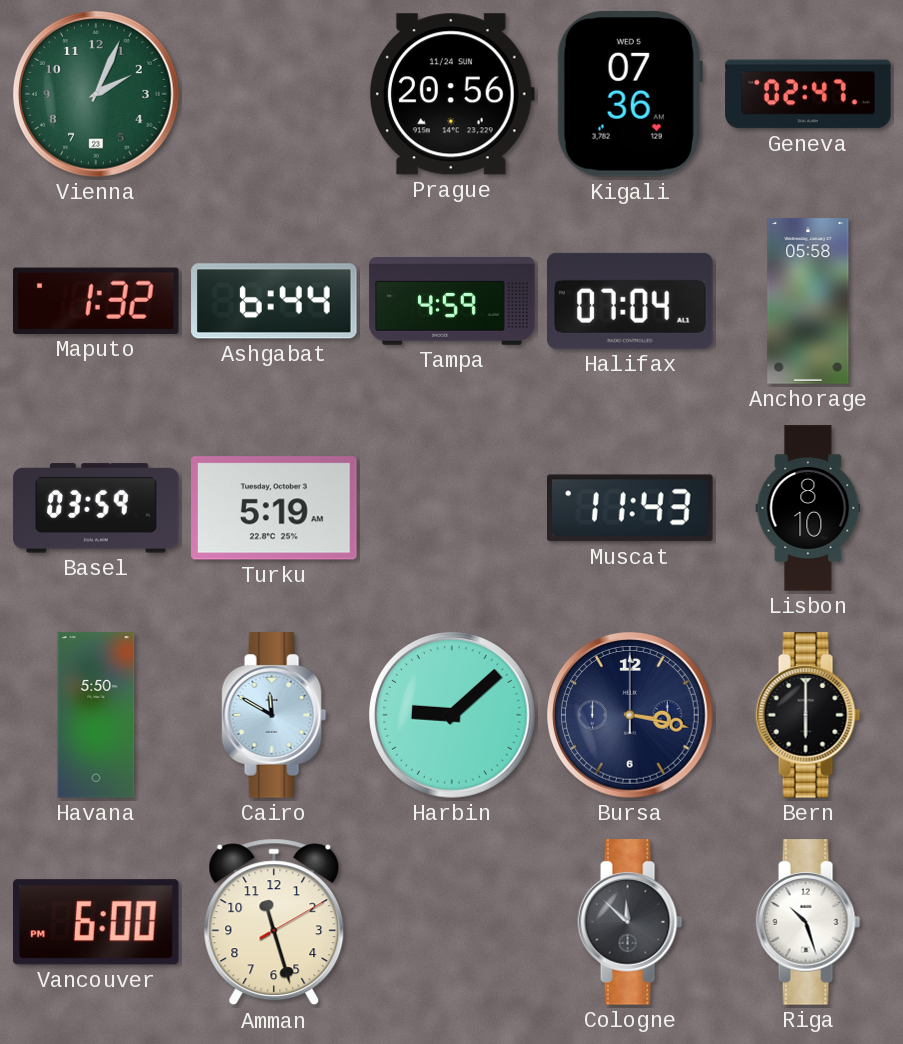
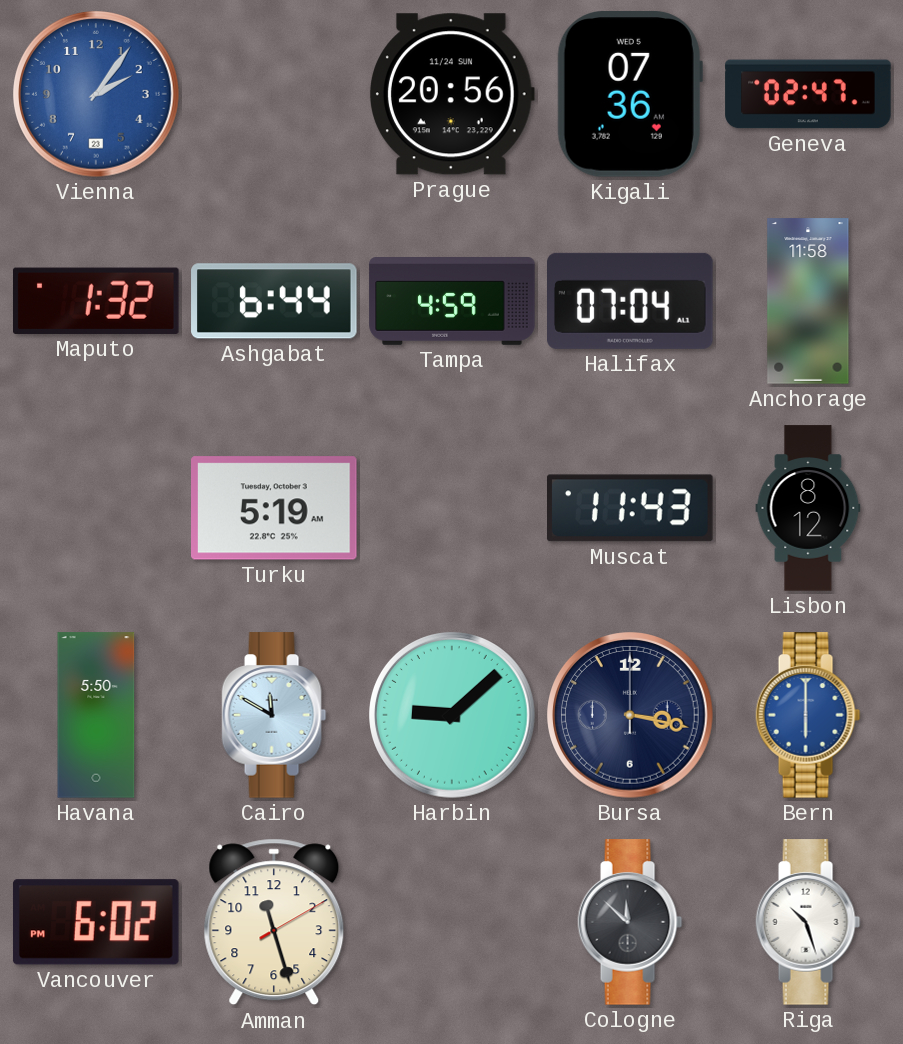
Vienna: 2:04 -> 2:06 (97, 95)
Vienna dial: green -> blue (97, 95)
Anchorage: 05:58 -> 11:58 (808, 301)
Basel: 03:59 -> none (96, 508)
Lisbon: 8:10 -> 8:12 (808, 508)
Bern dial: black -> blue (808, 715)
Vancouver: 6:00 -> 6:02 (96, 922)
